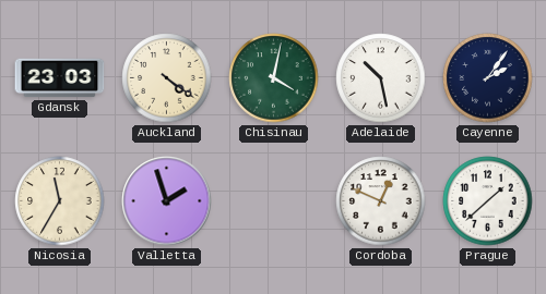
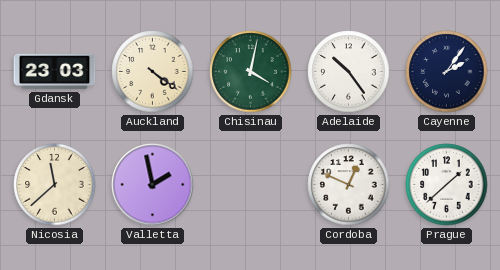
Adelaide: 10:28 -> 10:24 (349, 72)
Nicosia: 11:35 -> 11:38 (55, 185)
Valletta: 1:57 -> 1:58 (153, 185)
